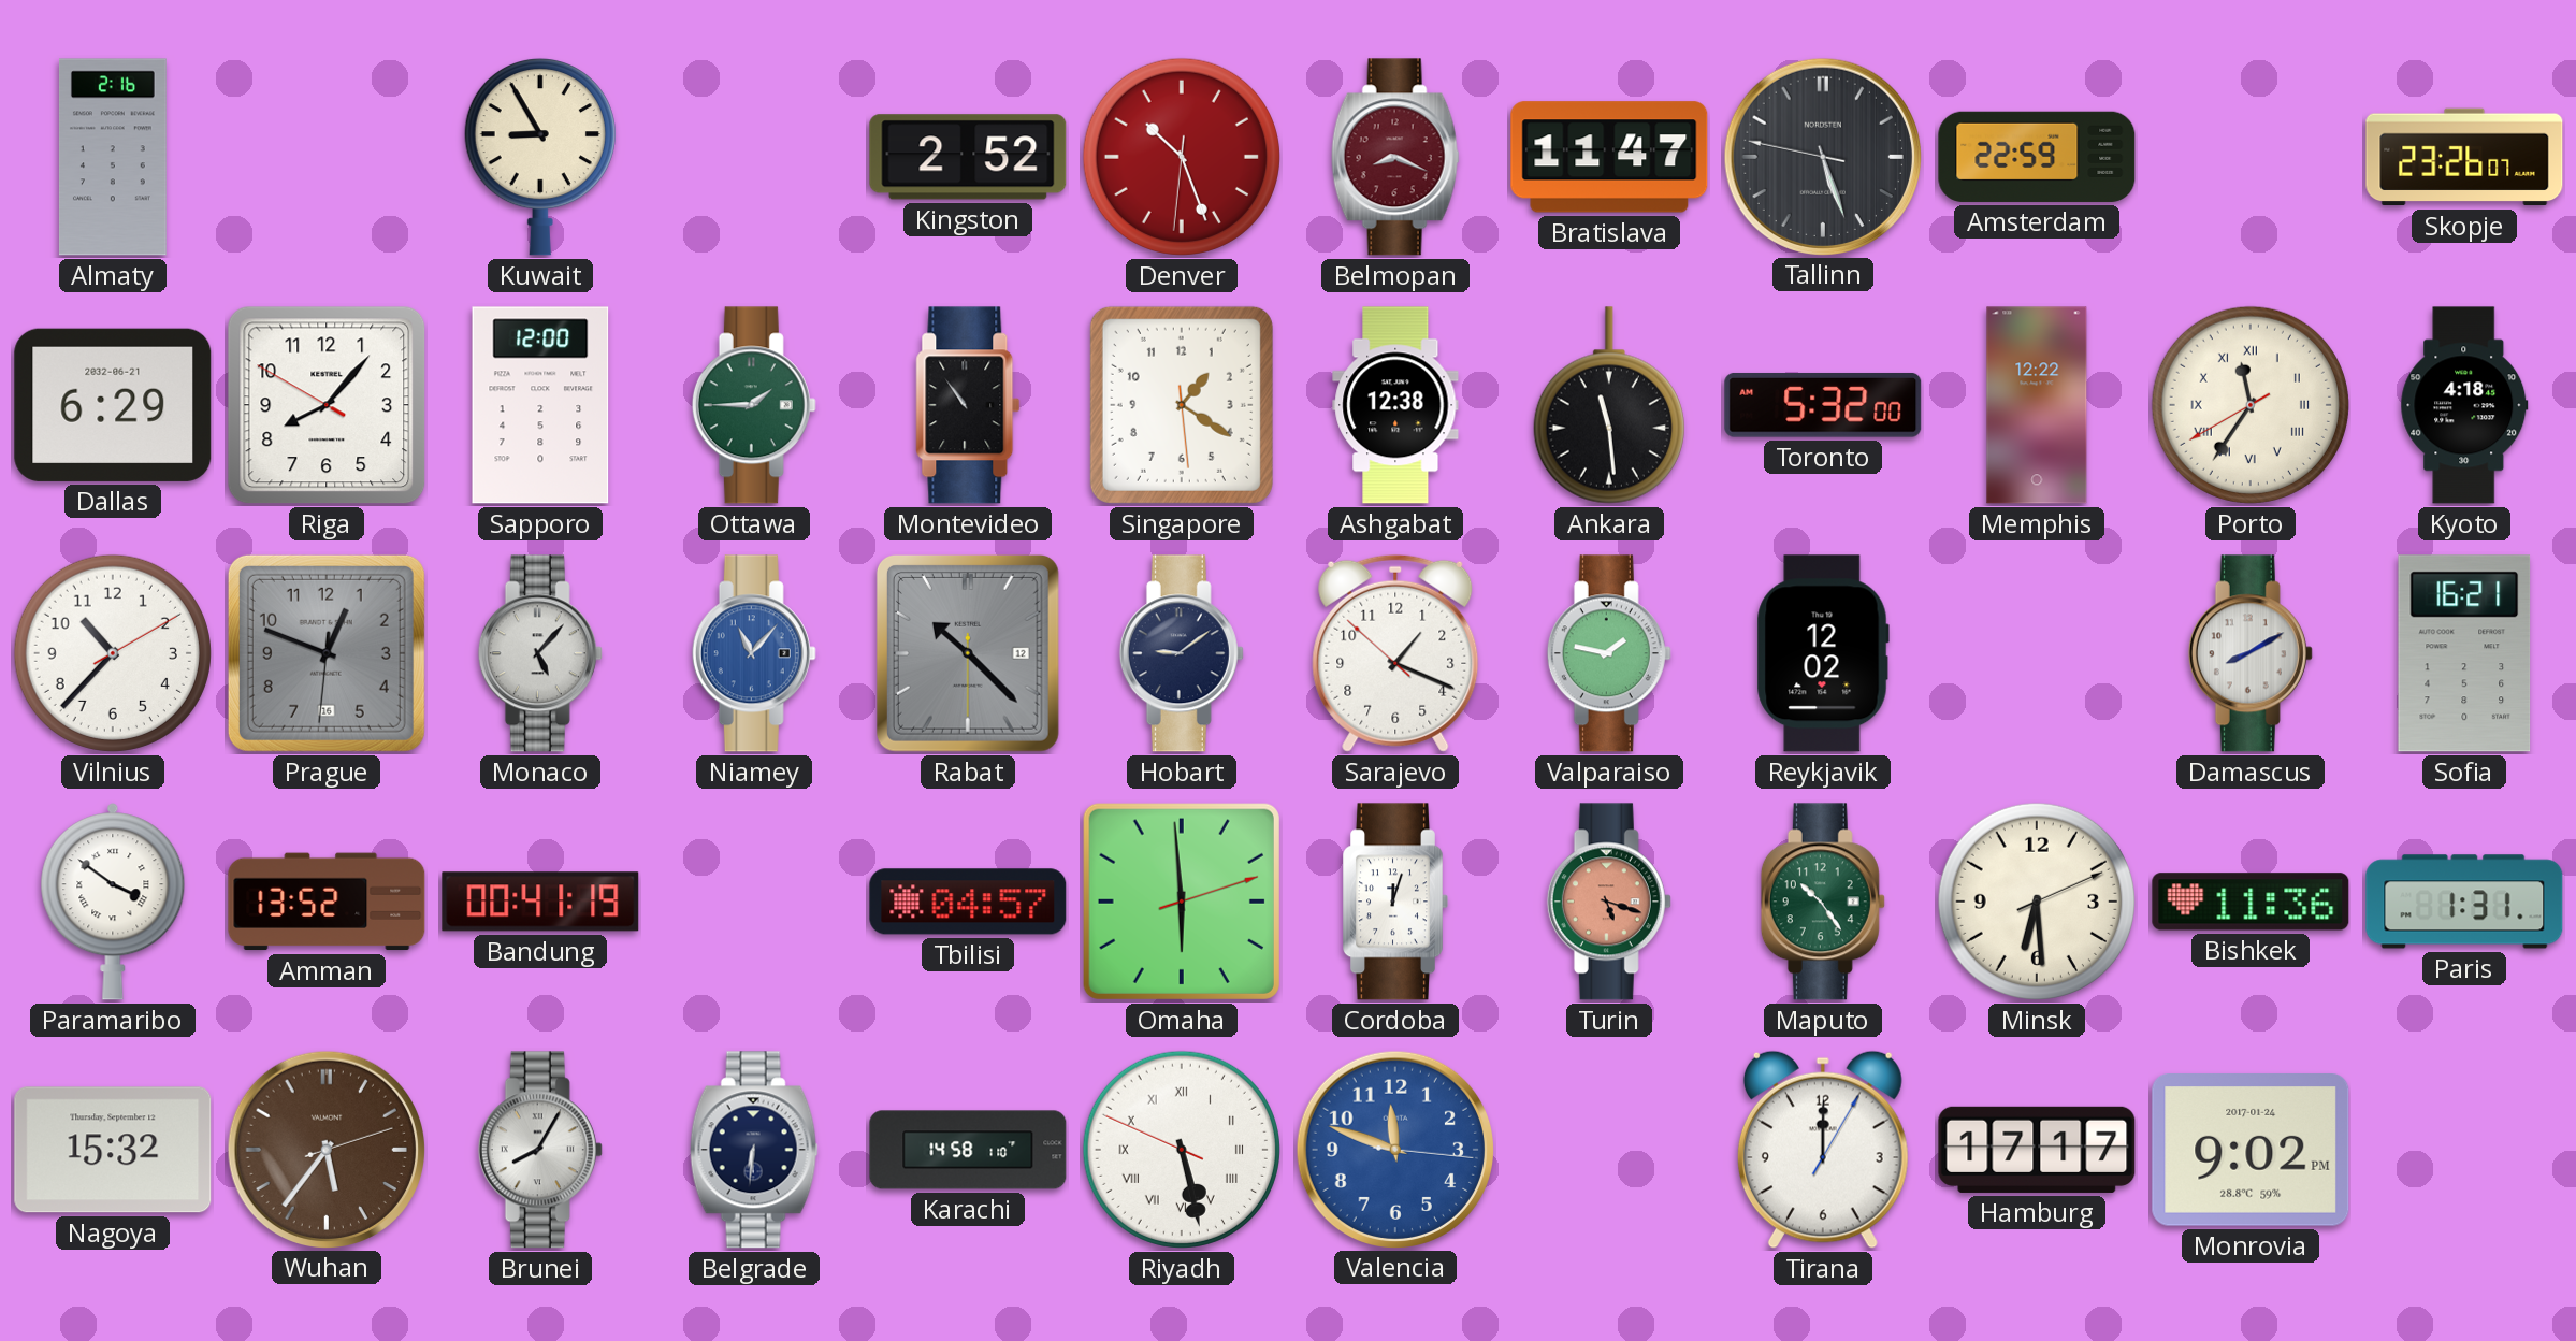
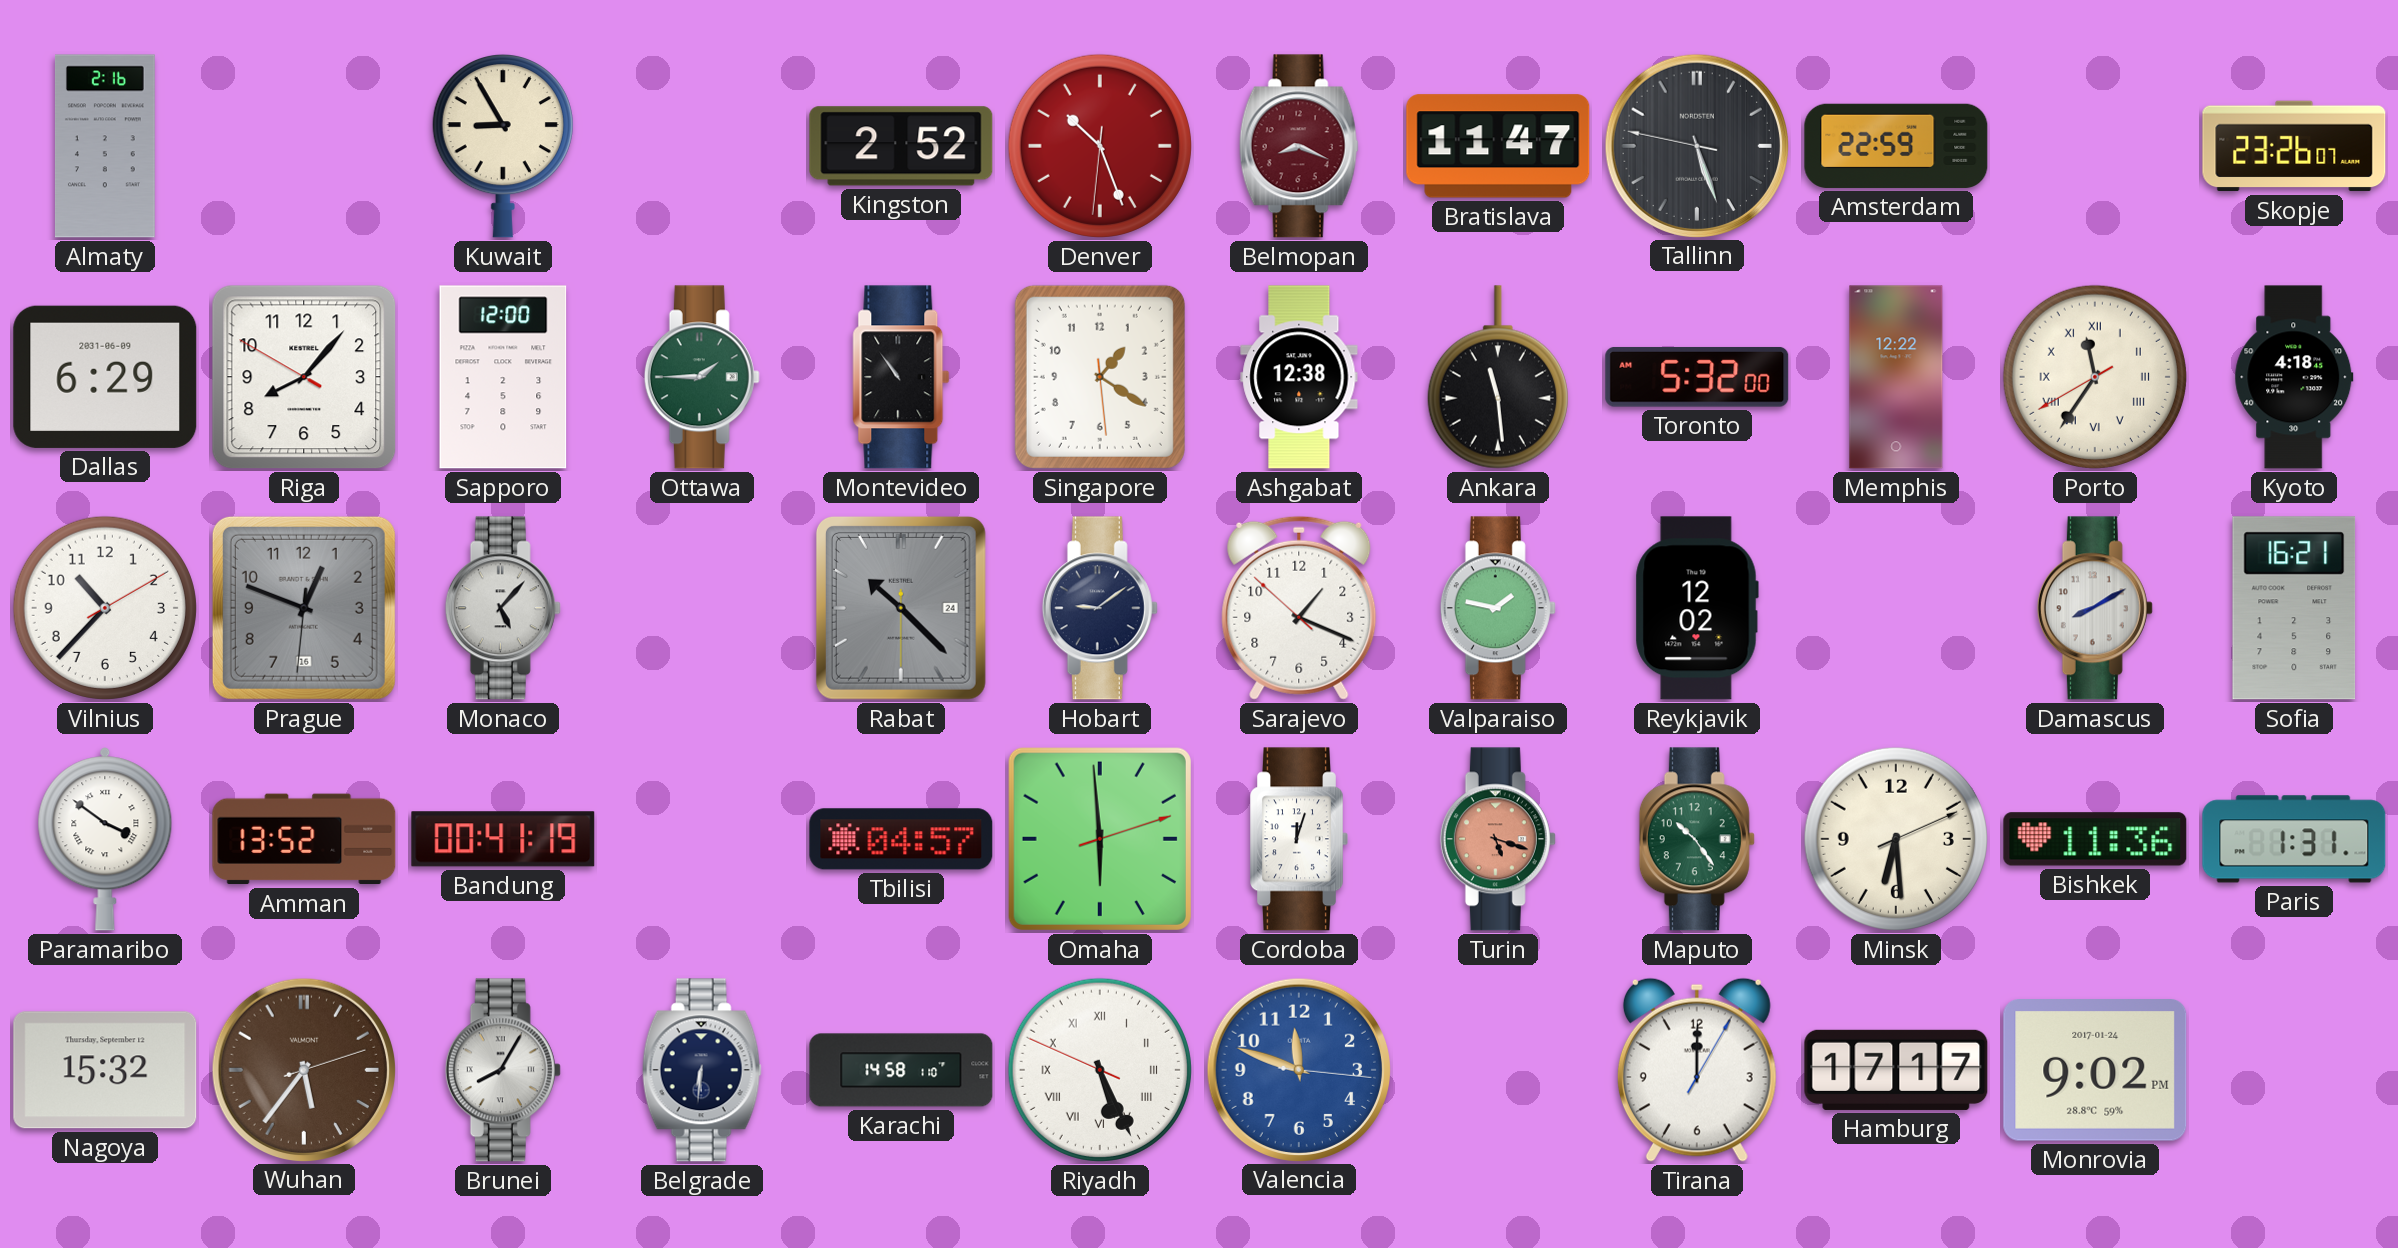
Dallas date: 2032-06-21 -> 2031-06-09 (105, 377)
Niamey: 11:07 -> none (754, 653)
Rabat date: 12 -> 24 (901, 608)
Riyadh: 5:27 -> 5:25 (1100, 1070)
